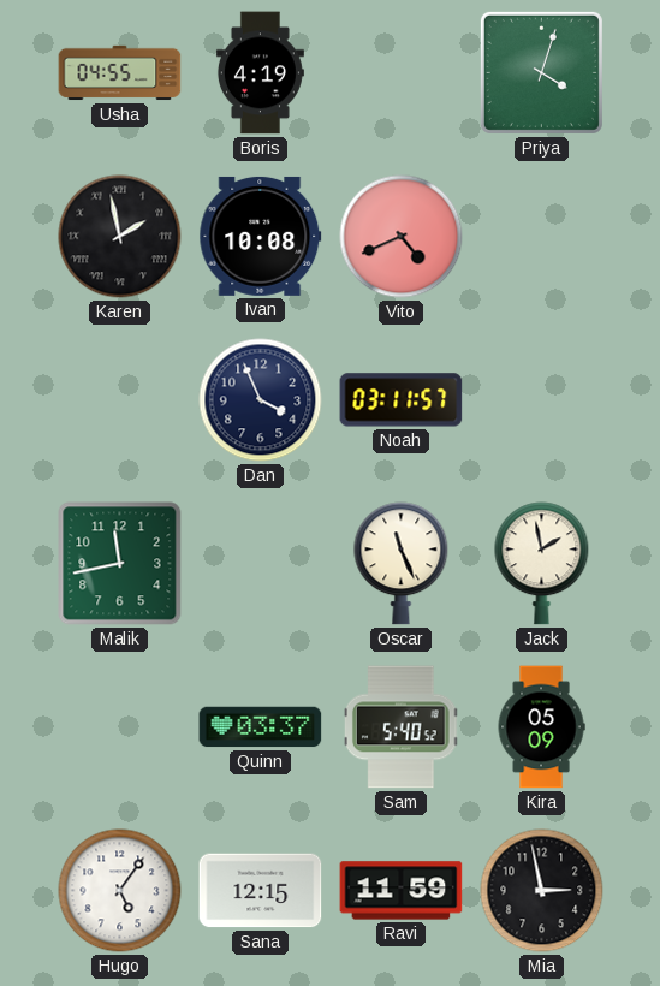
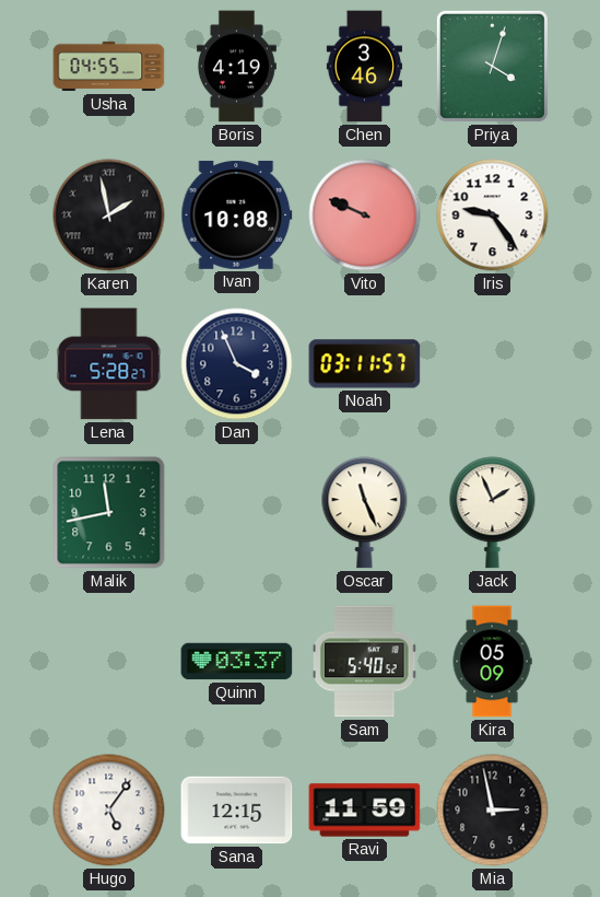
Chen: none -> 3:46 (364, 67)
Vito: 4:41 -> 9:49 (365, 215)
Iris: none -> 9:24 (493, 215)
Lena: none -> 5:28 (109, 364)
Jack: 1:58 -> 1:56 (493, 513)
